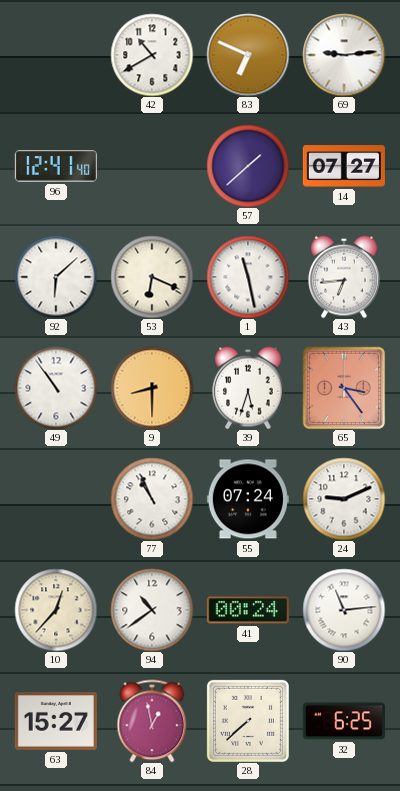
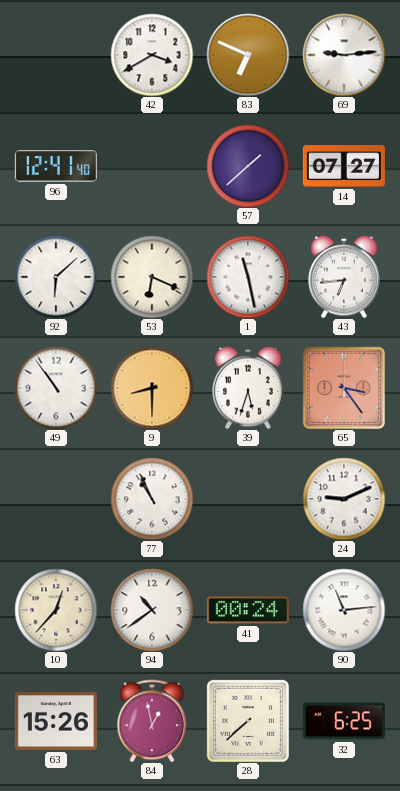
42: 10:40 -> 3:40 (152, 55)
55: 07:24 -> none (248, 499)
63: 15:27 -> 15:26 (56, 722)
